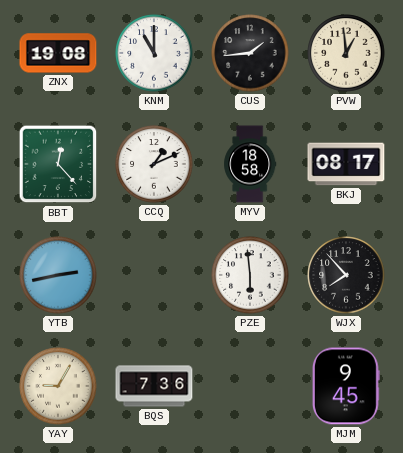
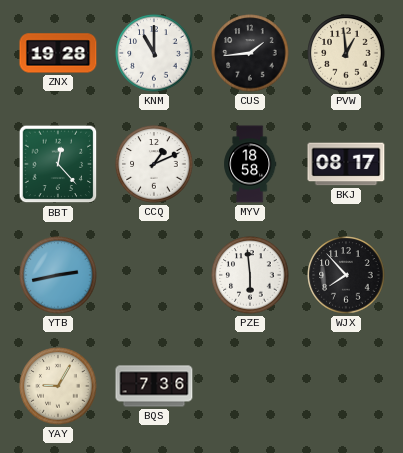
ZNX: 19:08 -> 19:28 (58, 53)
MJM: 9:45 -> none (347, 386)
